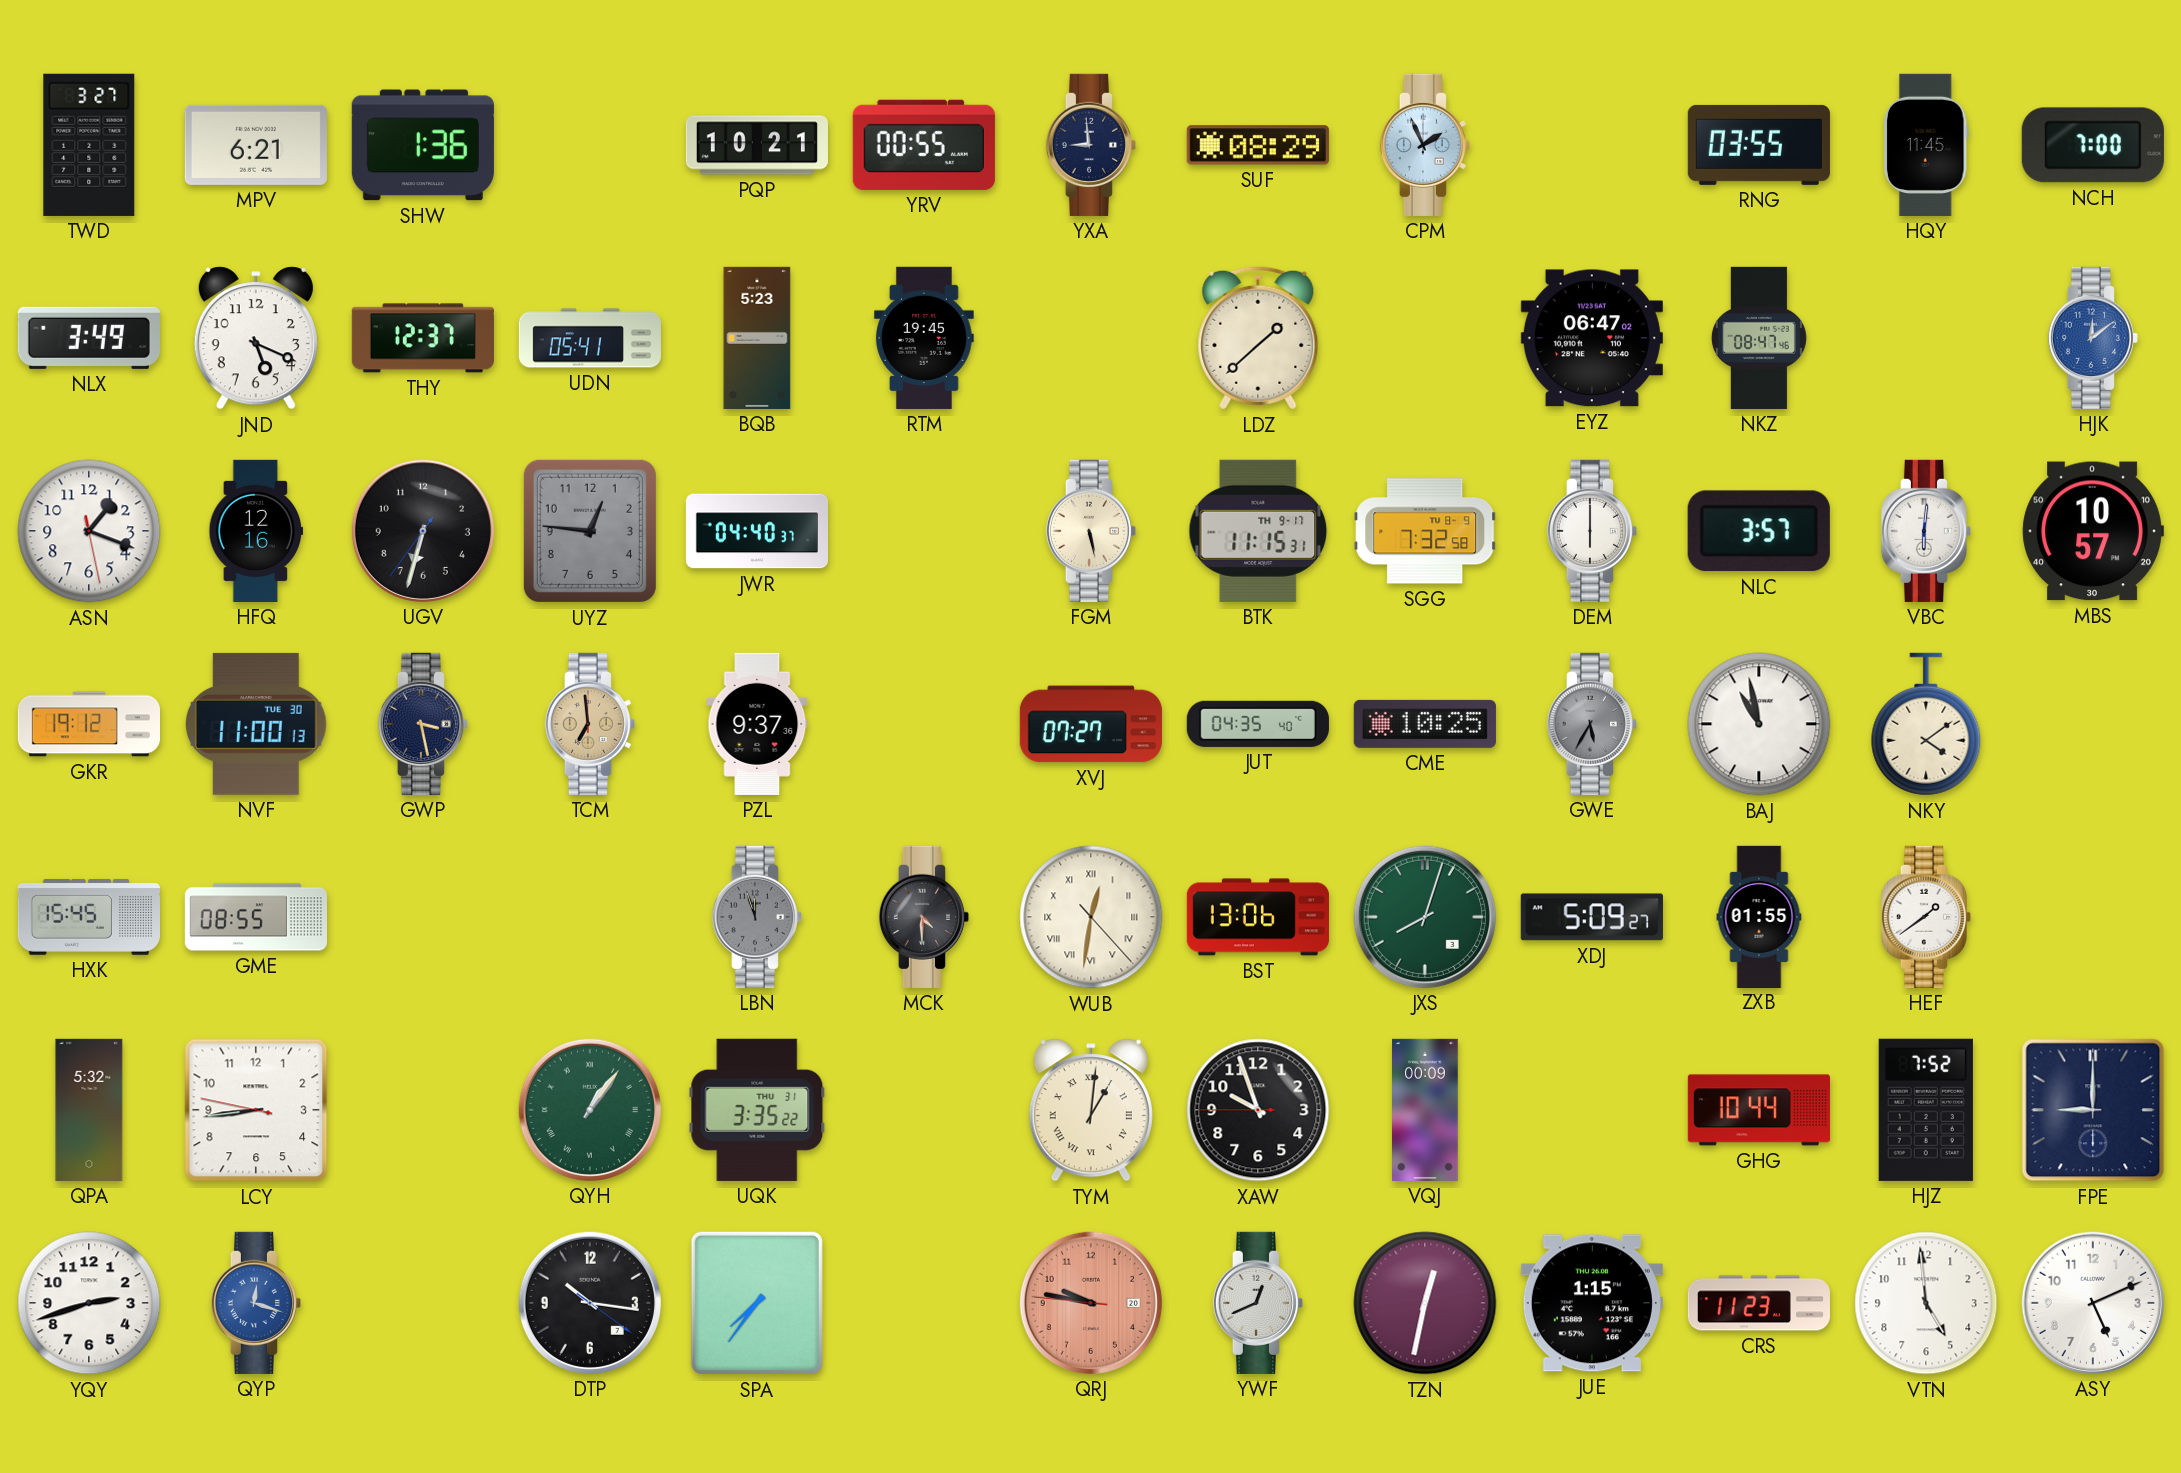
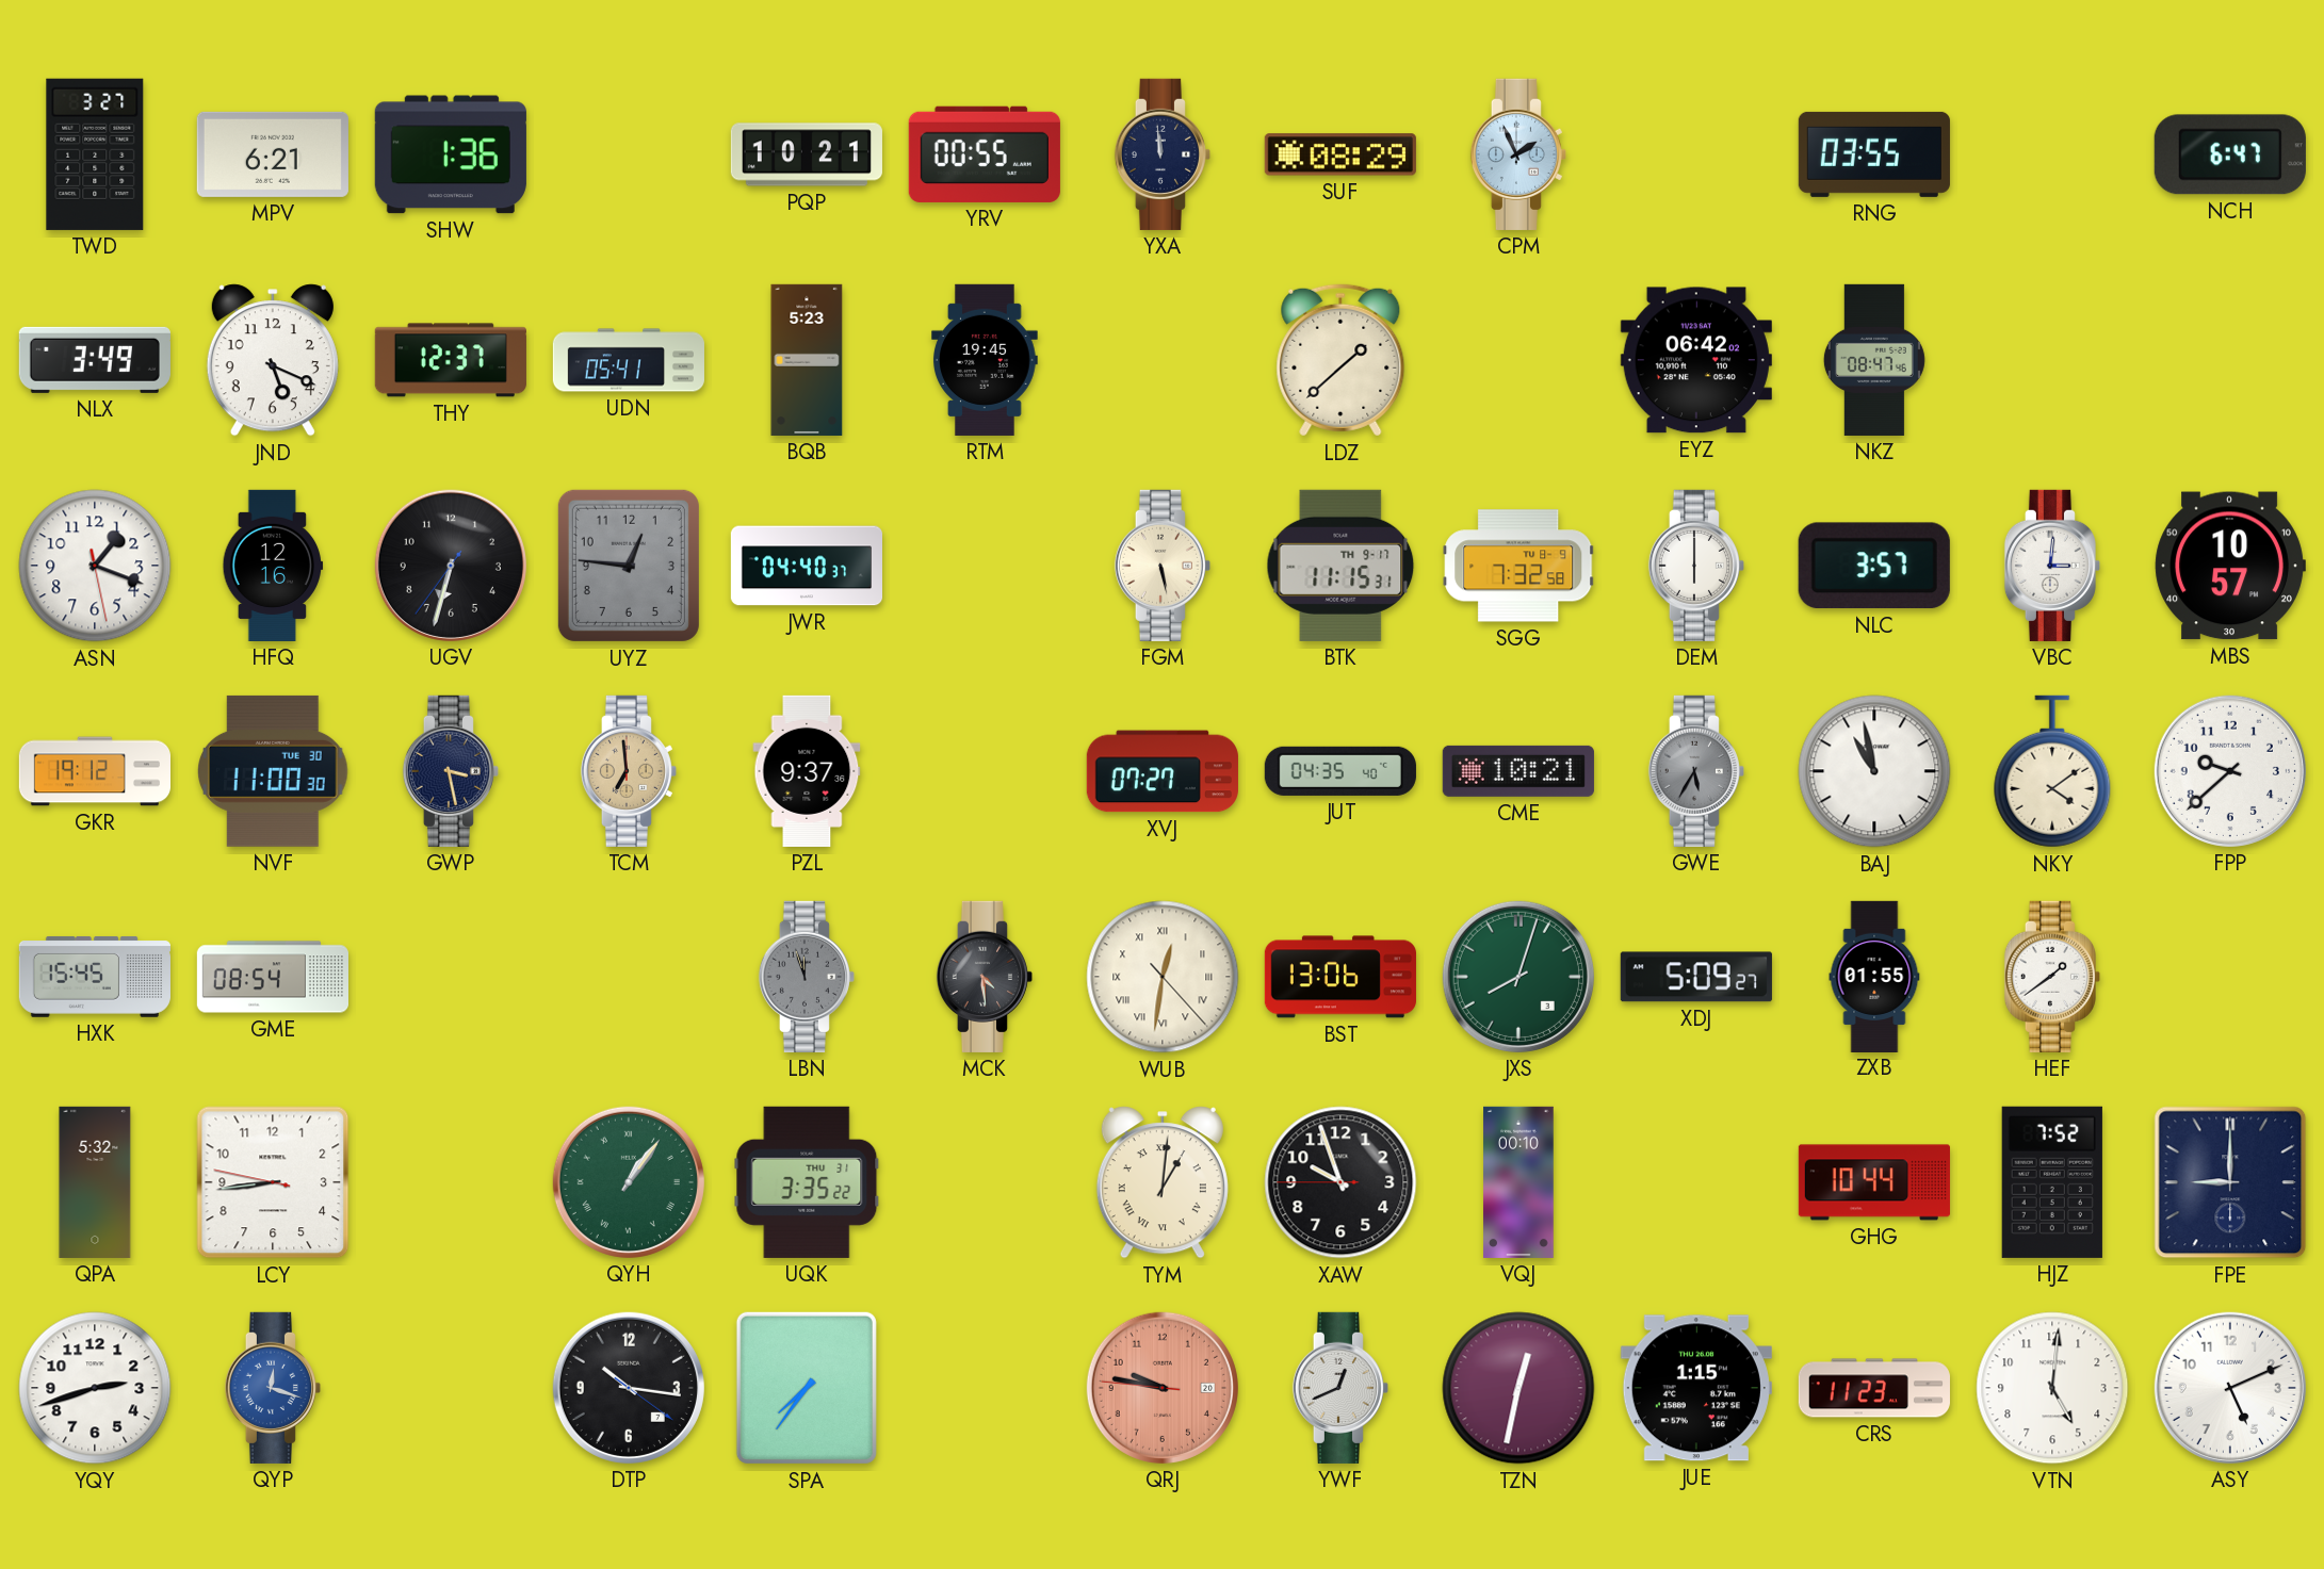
YXA: 8:59 -> 11:59 (1163, 154)
HQY: 11:45 -> none (1926, 145)
NCH: 7:00 -> 6:47 (2230, 154)
EYZ: 06:47 -> 06:42 (1696, 360)
HJK: 12:09 -> none (2093, 338)
VBC: 6:01 -> 3:01 (2052, 566)
NVF: 11:00:13 -> 11:00:30 (274, 771)
CME: 10:25 -> 10:21 (1518, 771)
FPP: none -> 9:38 (2230, 771)
GME: 08:55 -> 08:54 (272, 977)
MCK: 4:30 -> 4:29 (985, 977)
VQJ: 00:09 -> 00:10 (1518, 1182)
VTN: 4:59 -> 5:01 (2052, 1388)
